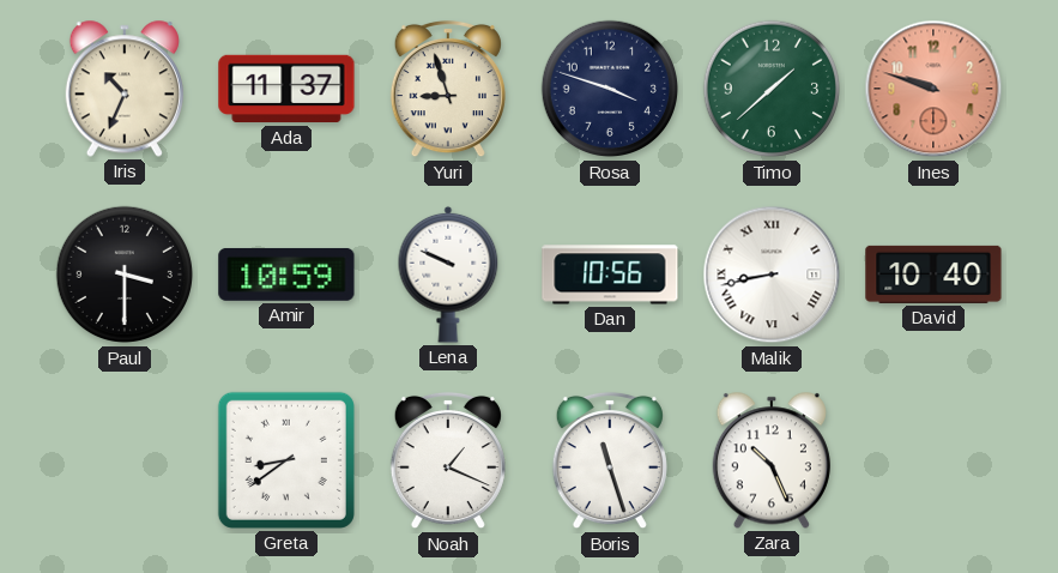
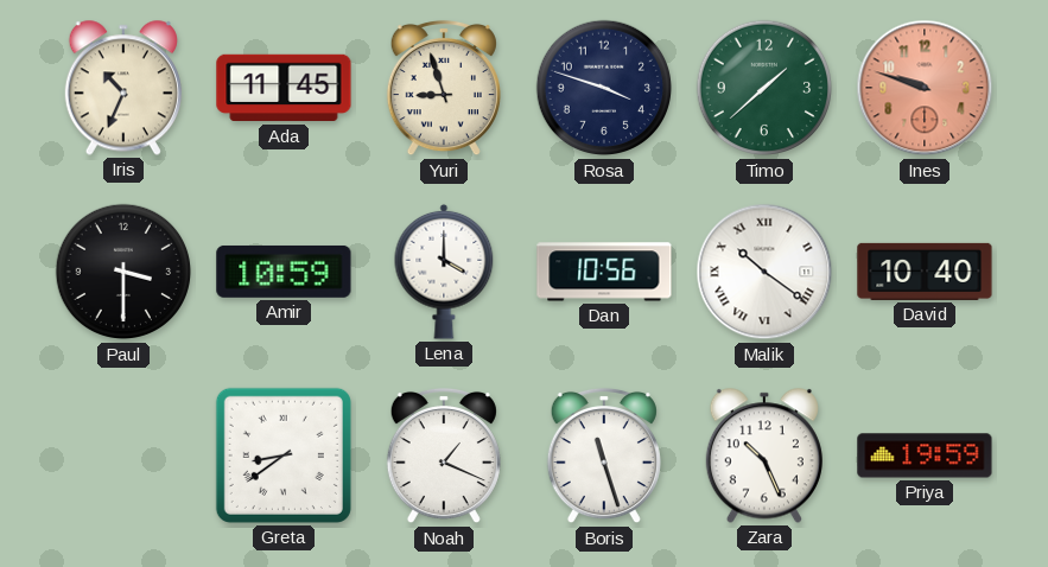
Ada: 11:37 -> 11:45 (284, 88)
Lena: 9:49 -> 4:00 (444, 272)
Malik: 8:43 -> 10:21 (764, 272)
Priya: none -> 19:59 (925, 455)
